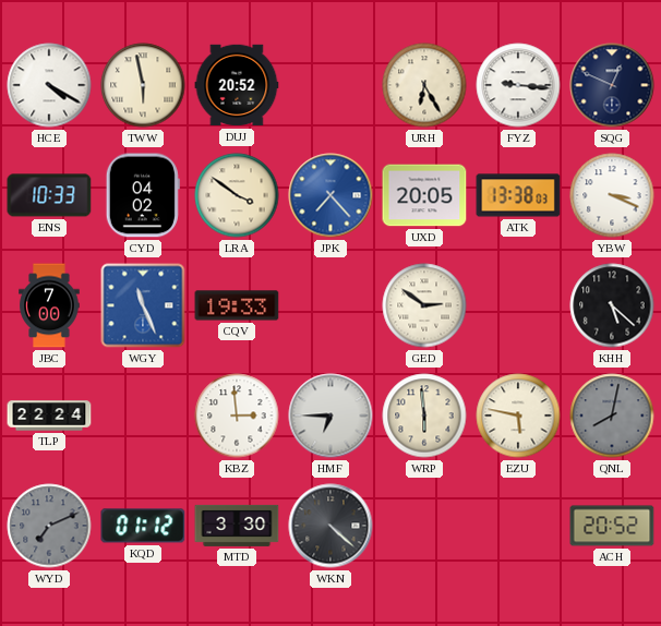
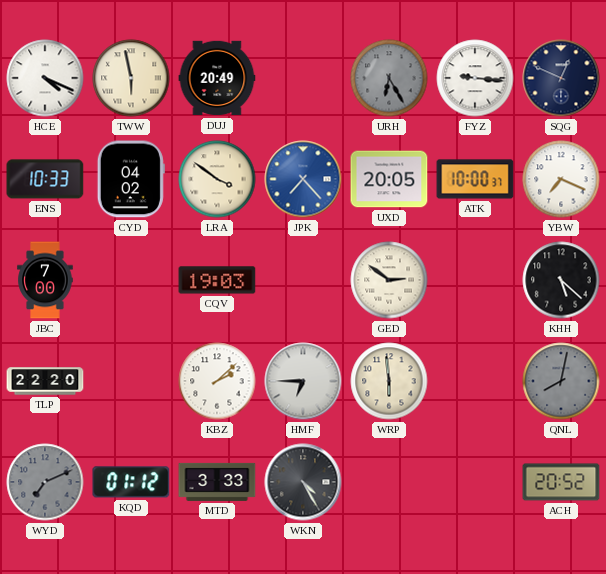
HCE: 4:20 -> 4:19 (45, 78)
DUJ: 20:52 -> 20:49 (217, 78)
URH dial: cream -> grey (389, 78)
ATK: 13:38 -> 10:00 (475, 179)
YBW: 3:19 -> 7:19 (561, 179)
WGY: 11:26 -> none (143, 305)
CQV: 19:33 -> 19:03 (217, 280)
TLP: 22:24 -> 22:20 (45, 381)
KBZ: 2:59 -> 2:08 (217, 381)
EZU: 5:47 -> none (518, 416)
MTD: 3:30 -> 3:33 (217, 482)
WKN: 4:22 -> 4:25 (303, 482)
